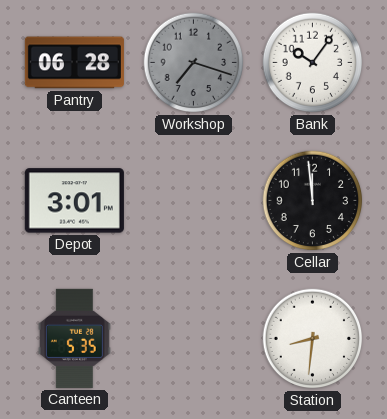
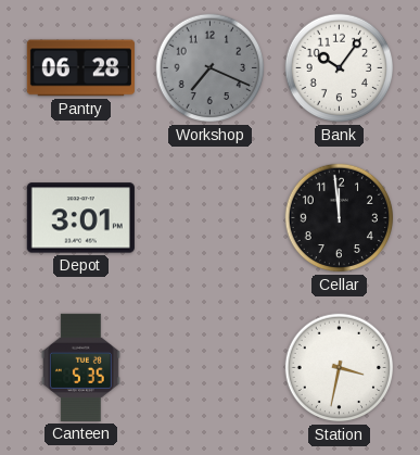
Workshop: 7:18 -> 7:19 (211, 68)
Station: 8:31 -> 3:32 (340, 368)
